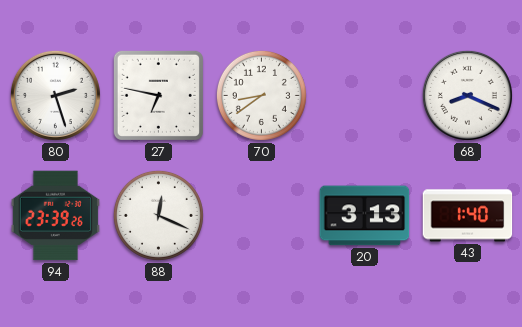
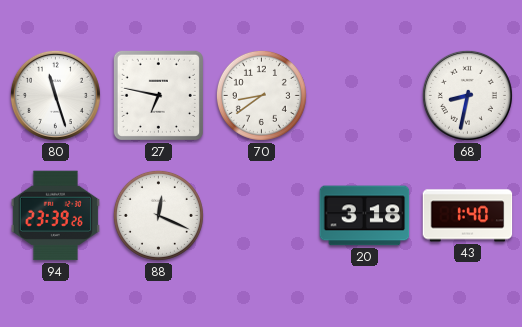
80: 2:27 -> 11:27 (55, 95)
68: 8:19 -> 8:32 (467, 95)
20: 3:13 -> 3:18 (365, 216)
